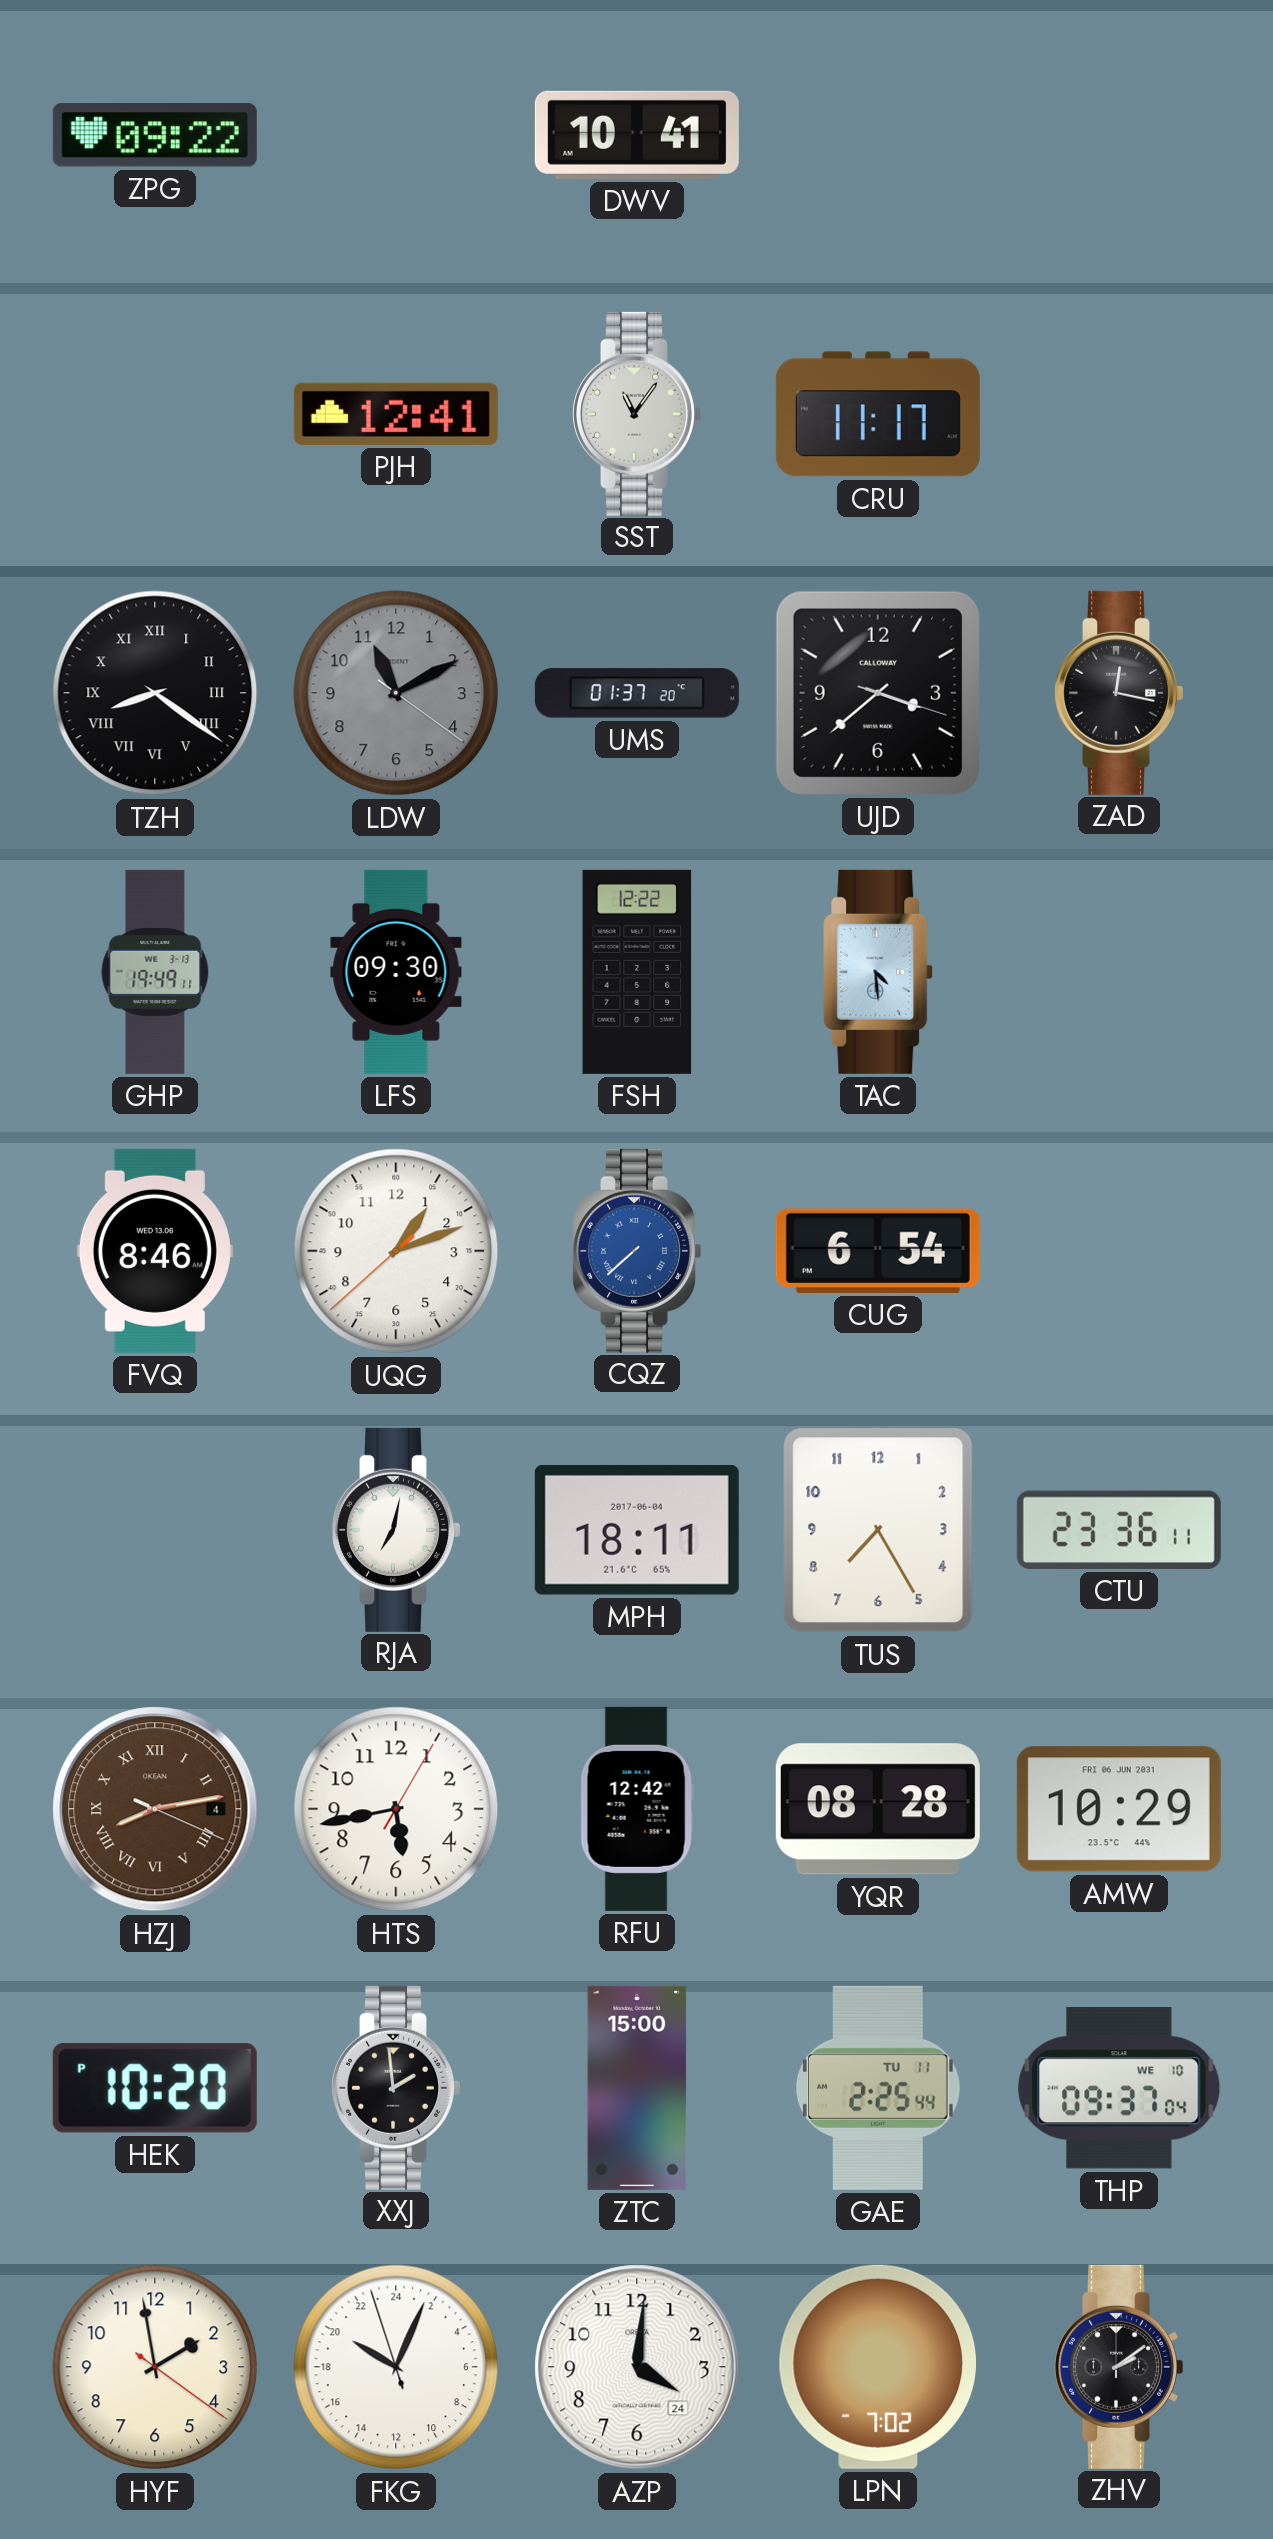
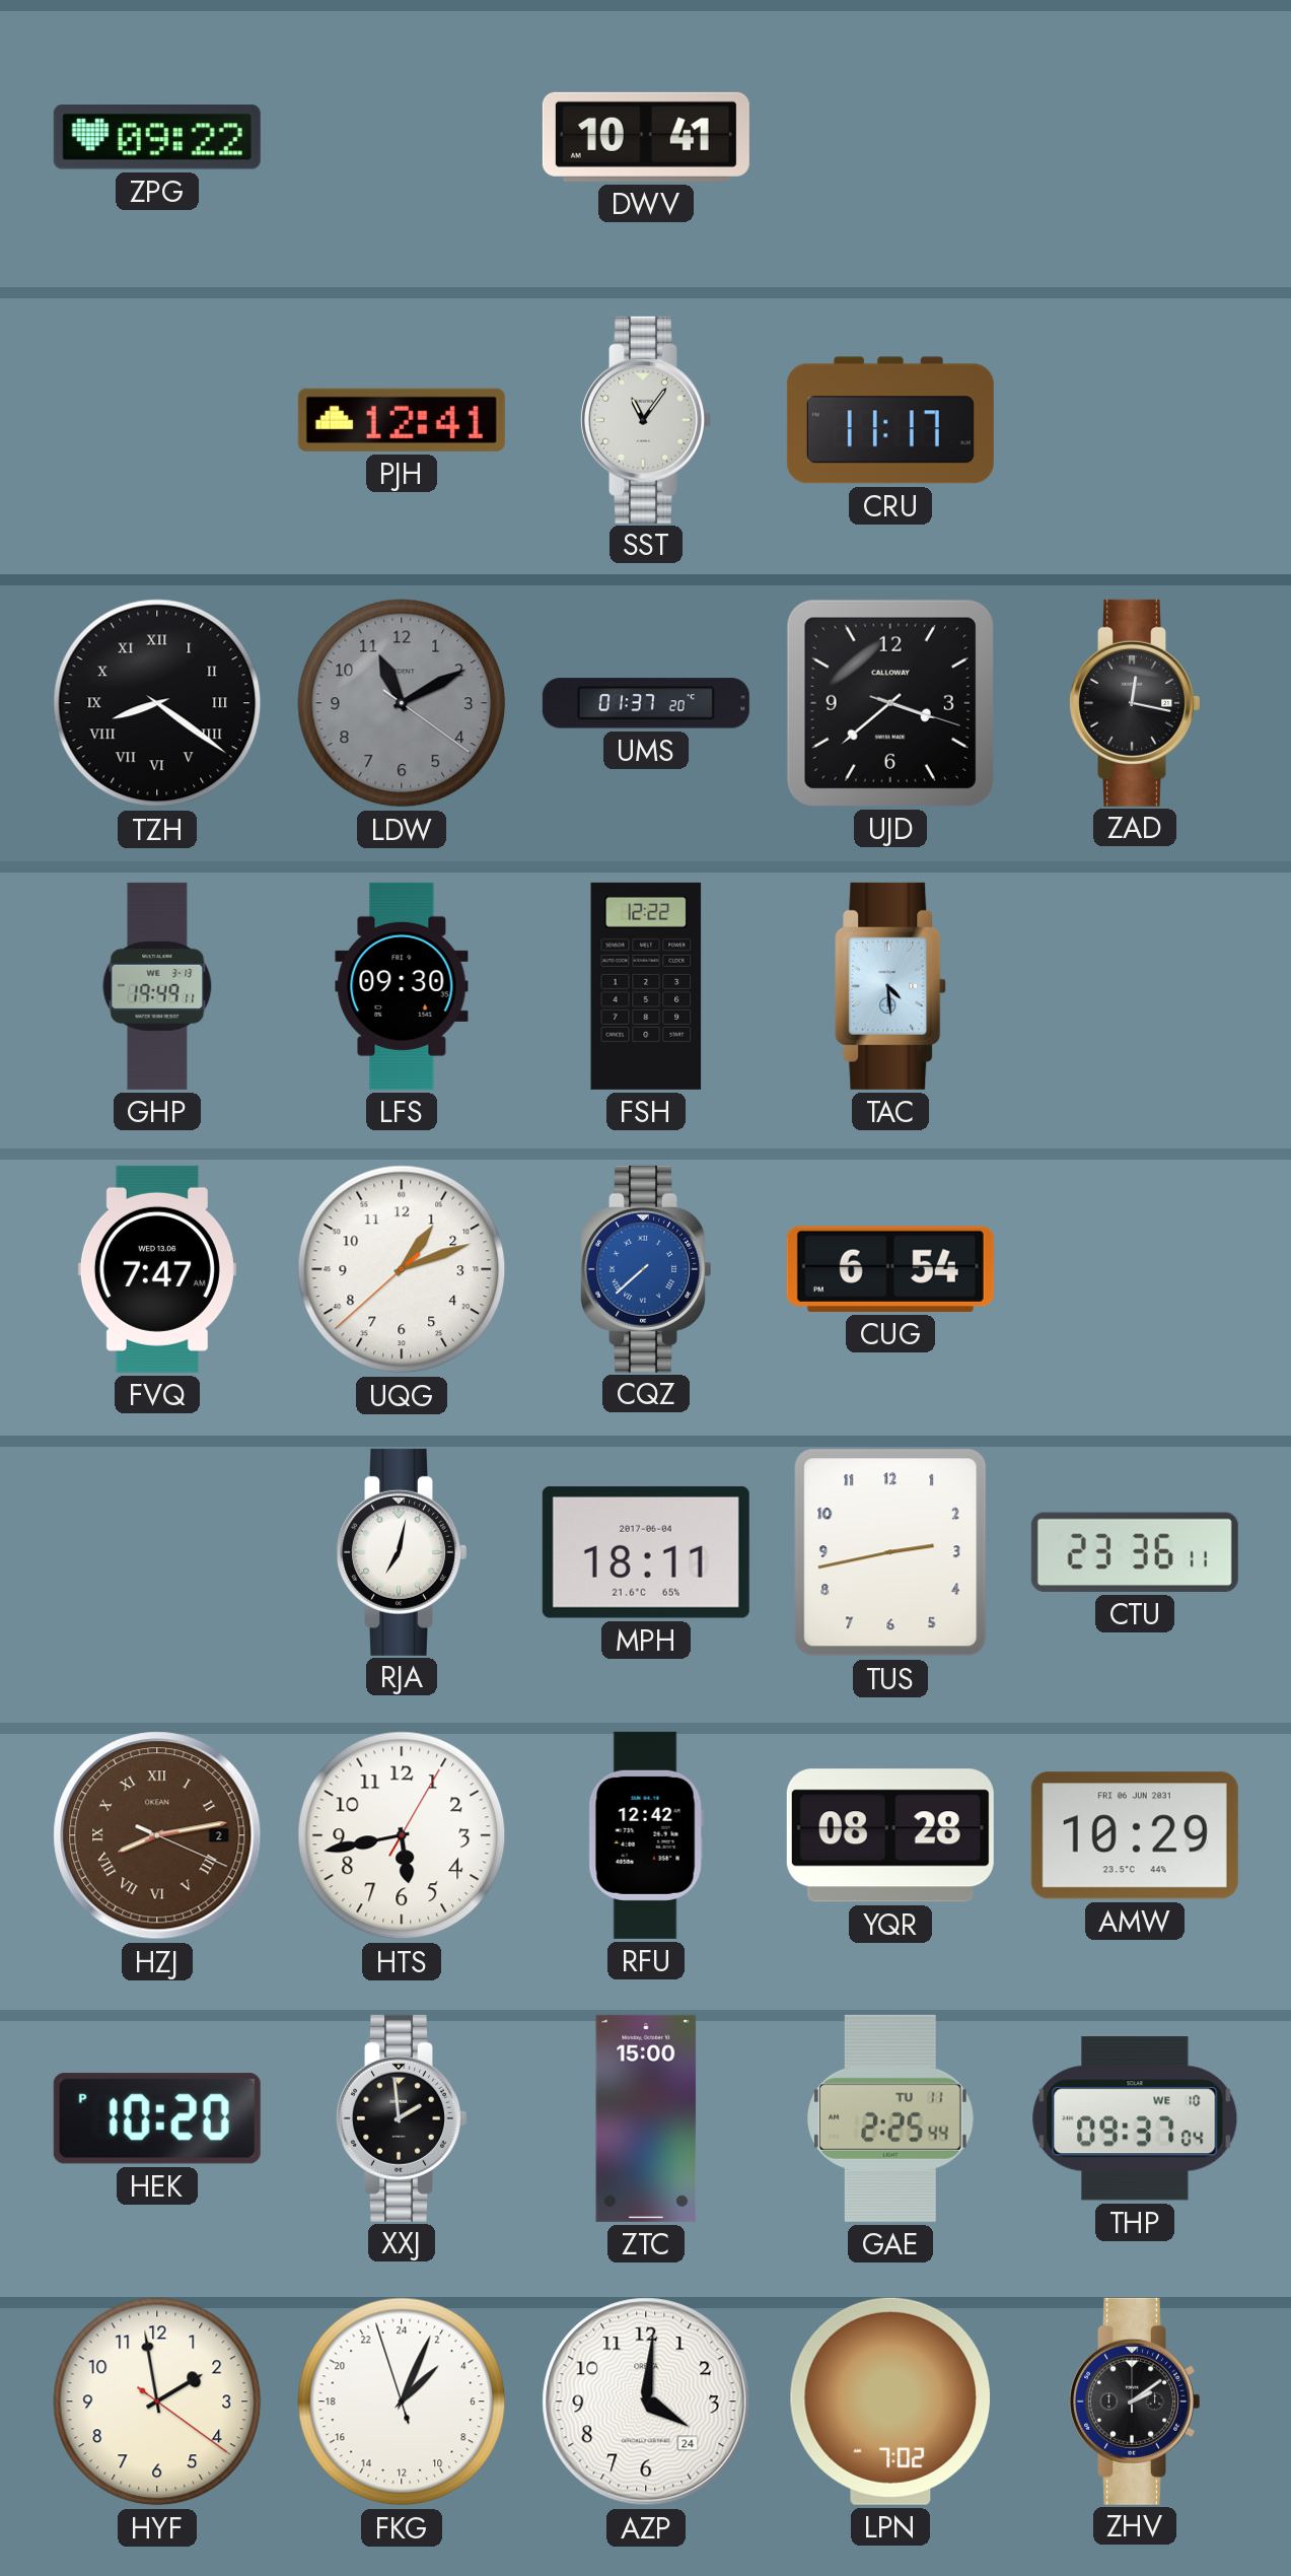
FVQ: 8:46 -> 7:47 (157, 1269)
TUS: 7:25 -> 2:43 (890, 1552)
HZJ date: 4 -> 2 (157, 1835)
FKG: 20:03 -> 3:03 (402, 2401)
